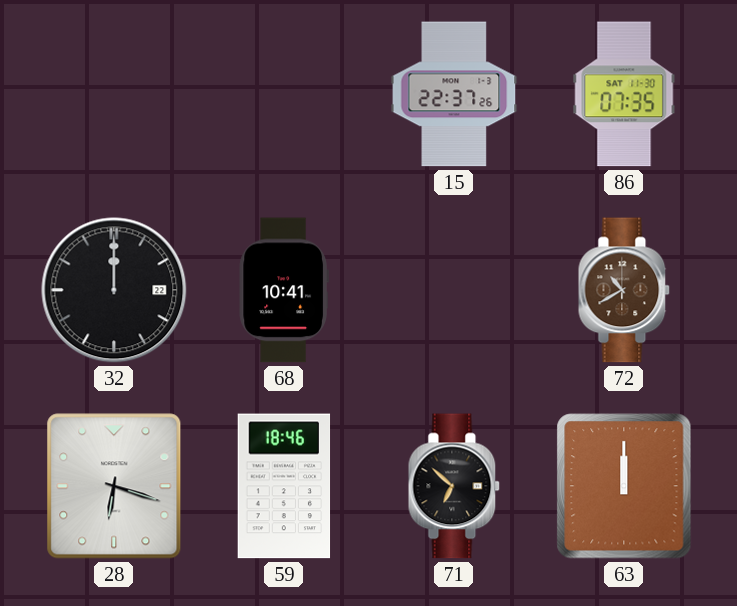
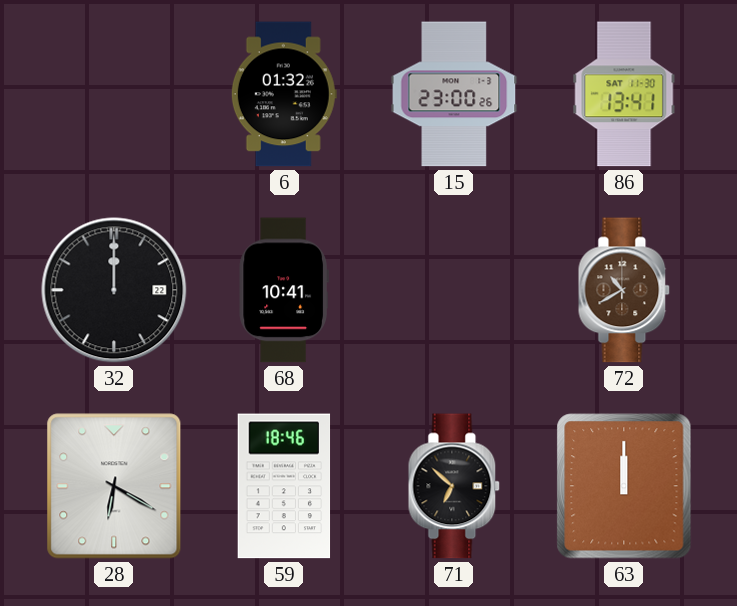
6: none -> 01:32 (284, 94)
15: 22:37 -> 23:00 (454, 94)
86: 07:35 -> 13:41 (624, 94)
28: 6:18 -> 6:20 (114, 486)
